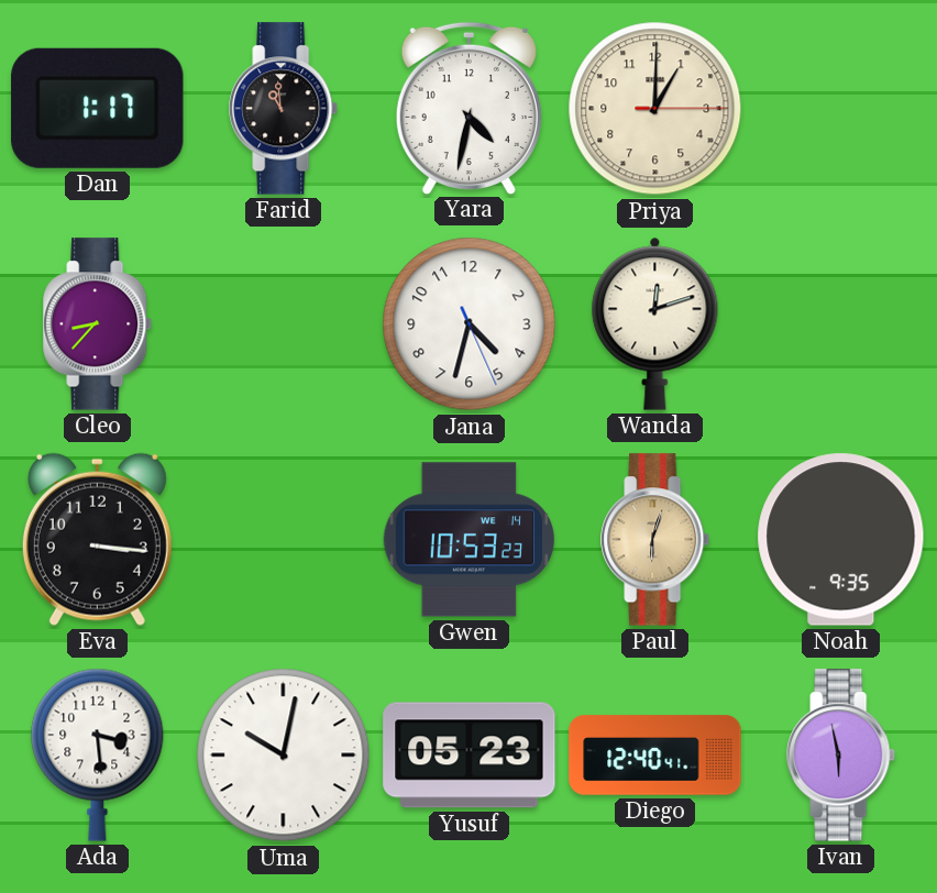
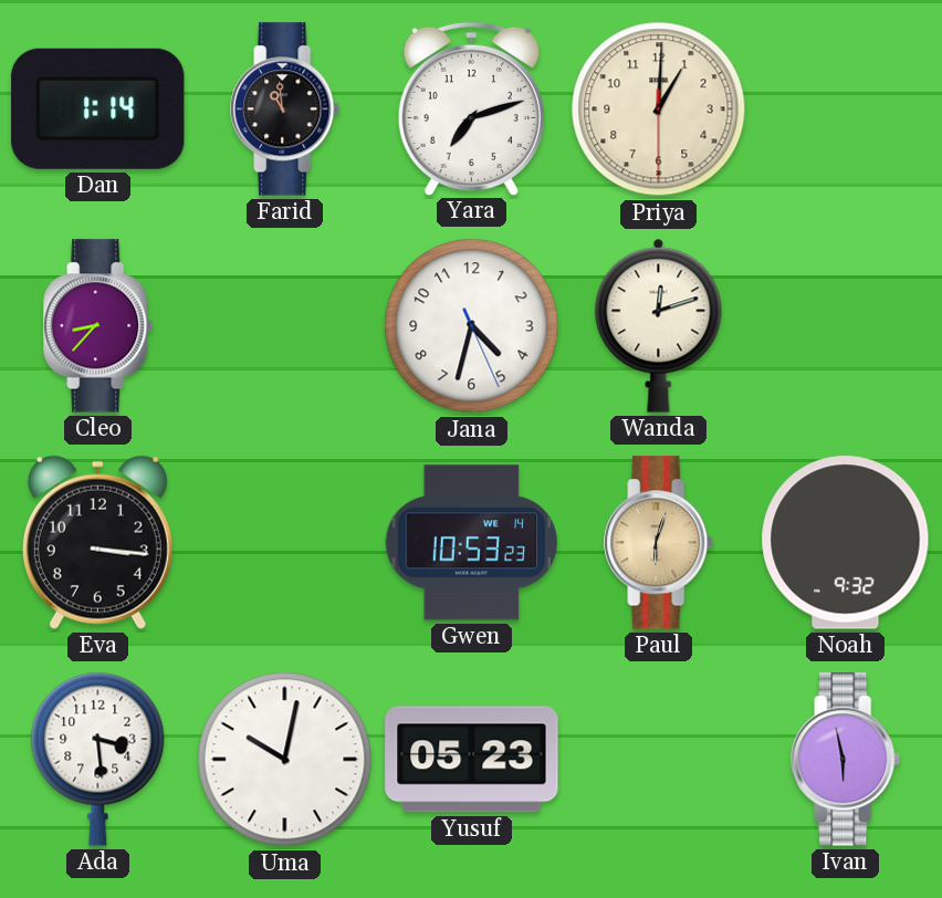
Dan: 1:17 -> 1:14 (98, 108)
Yara: 4:32 -> 7:12 (471, 108)
Priya: 1:00:15 -> 1:00:30 (659, 109)
Noah: 9:35 -> 9:32 (846, 543)
Diego: 12:40 -> none (655, 756)
